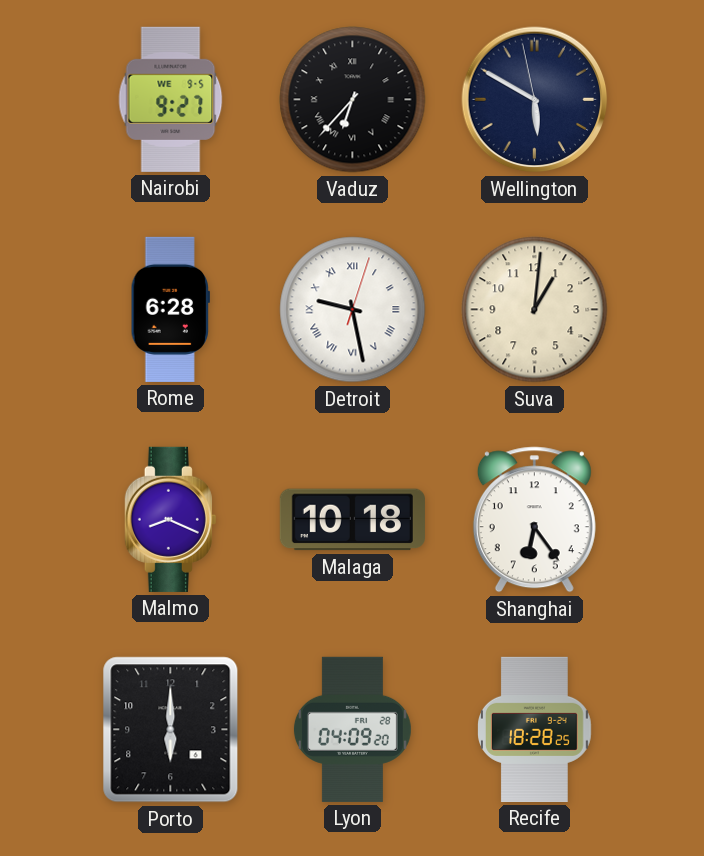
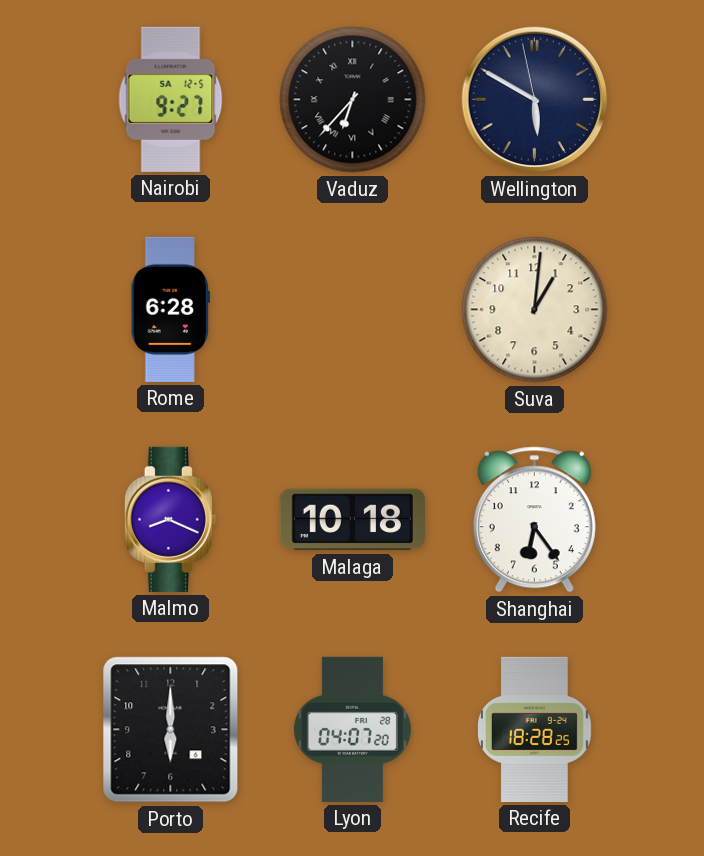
Nairobi date: WE 9-5 -> SA 12-5 (171, 99)
Detroit: 9:28 -> none (353, 310)
Lyon: 04:09 -> 04:07 (352, 729)
